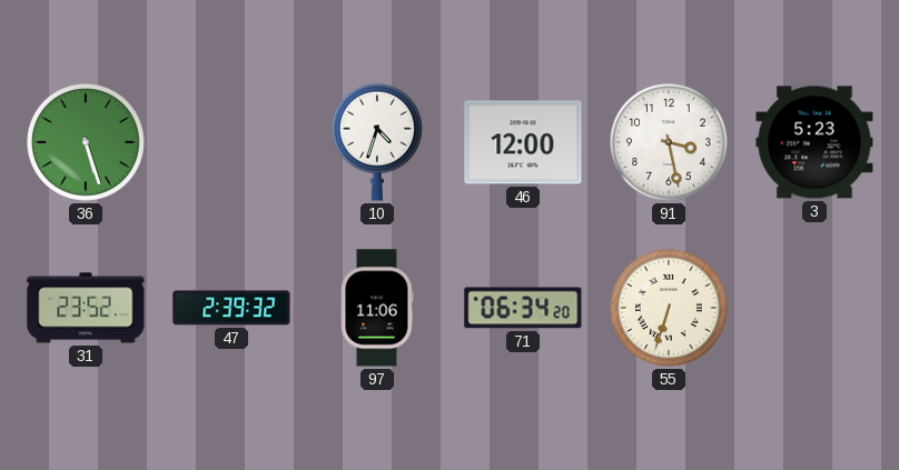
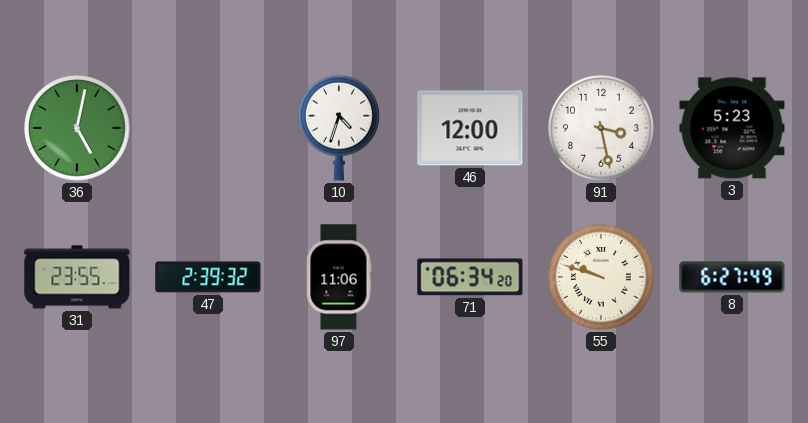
36: 5:27 -> 5:02 (78, 129)
31: 23:52 -> 23:55 (77, 277)
55: 6:33 -> 9:48 (602, 278)
8: none -> 6:27 (732, 277)
